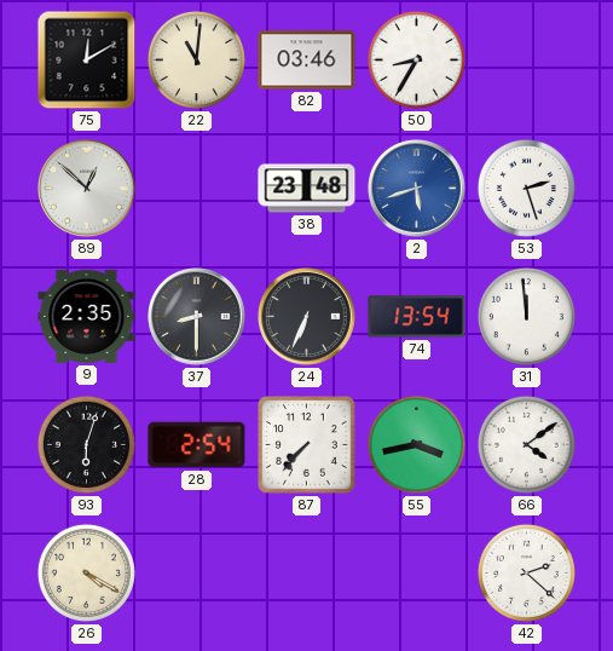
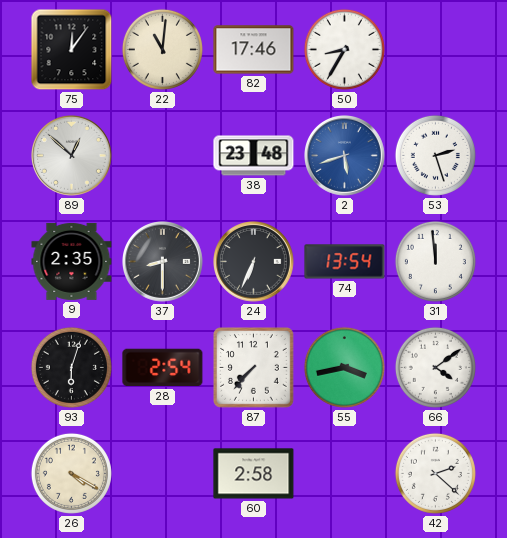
75: 12:10 -> 12:06 (72, 50)
82: 03:46 -> 17:46 (254, 50)
60: none -> 2:58 (254, 474)
